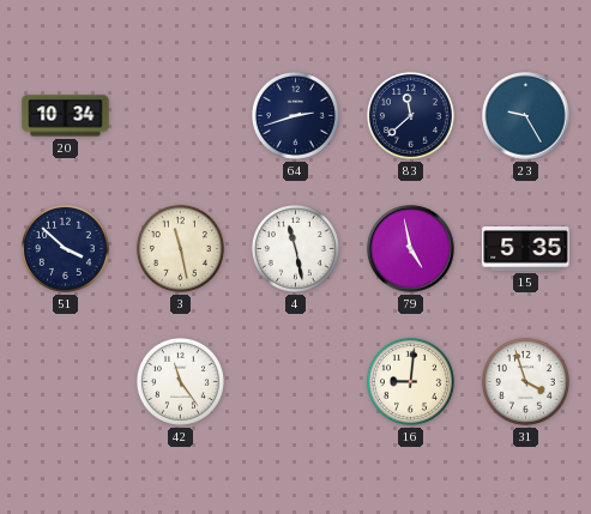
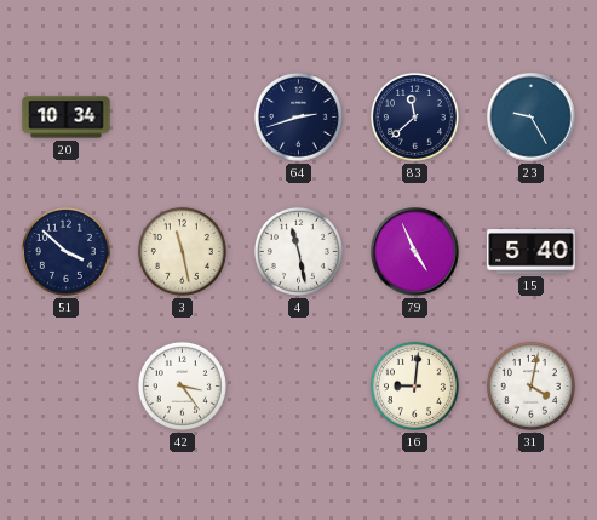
79: 4:58 -> 4:56 (415, 252)
15: 5:35 -> 5:40 (532, 252)
42: 11:24 -> 3:24 (182, 385)
31: 3:57 -> 4:02 (530, 385)
